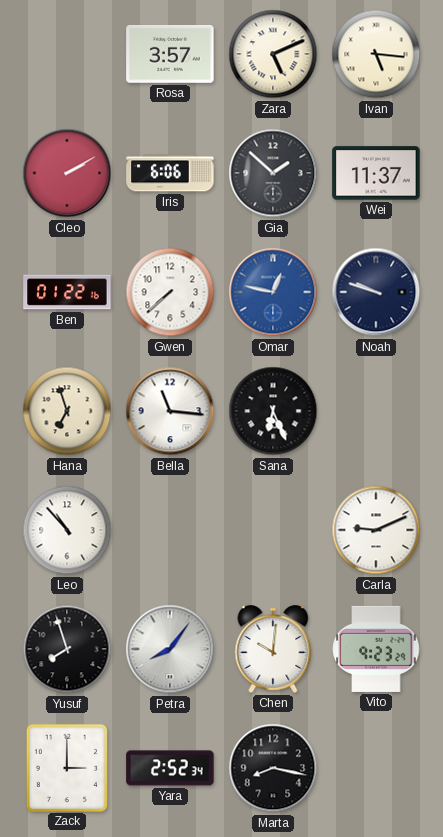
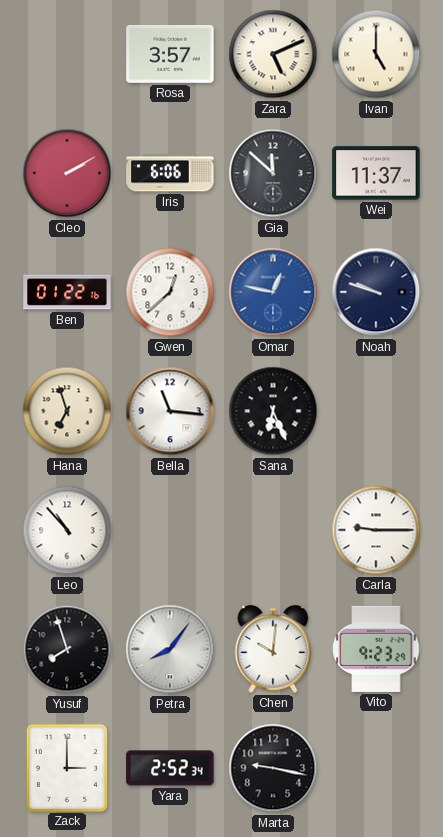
Ivan: 5:16 -> 5:00 (376, 54)
Gia: 1:52 -> 11:52 (273, 173)
Gwen: 7:38 -> 12:38 (170, 292)
Carla: 9:11 -> 9:15 (376, 530)
Marta: 8:17 -> 9:17 (273, 768)
